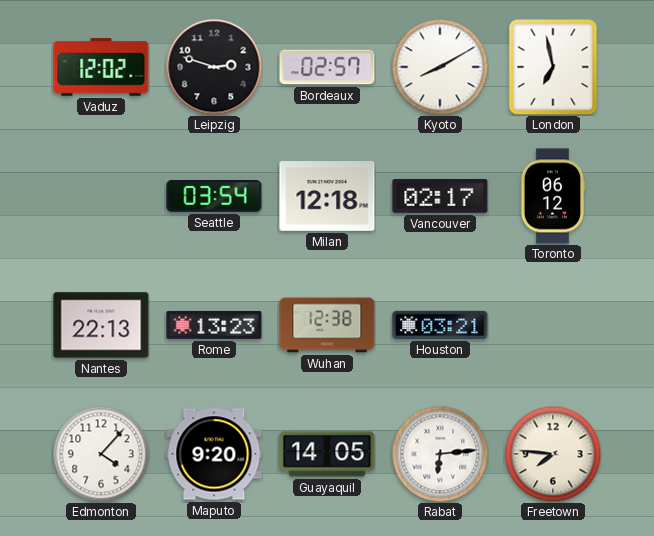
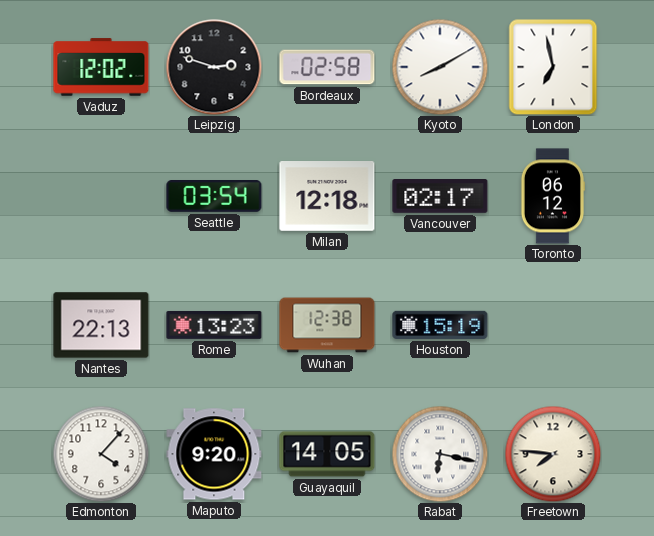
Bordeaux: 02:57 -> 02:58 (327, 67)
Houston: 03:21 -> 15:19 (440, 325)
Rabat: 6:14 -> 6:17 (440, 454)
